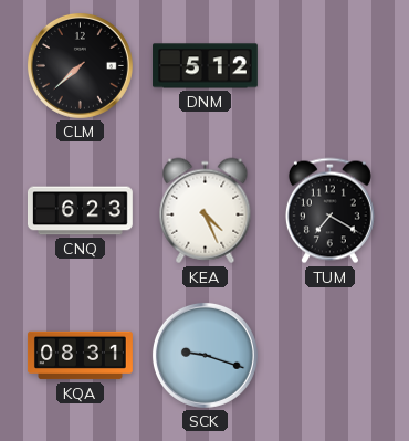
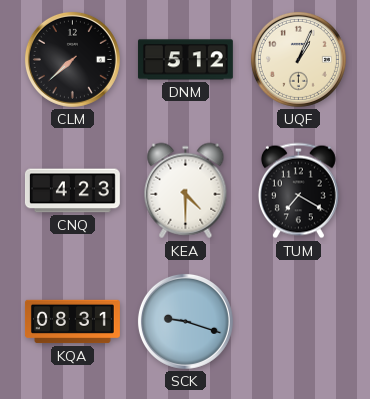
UQF: none -> 1:04 (298, 59)
CNQ: 6:23 -> 4:23 (72, 191)
KEA: 4:26 -> 4:30 (186, 191)
